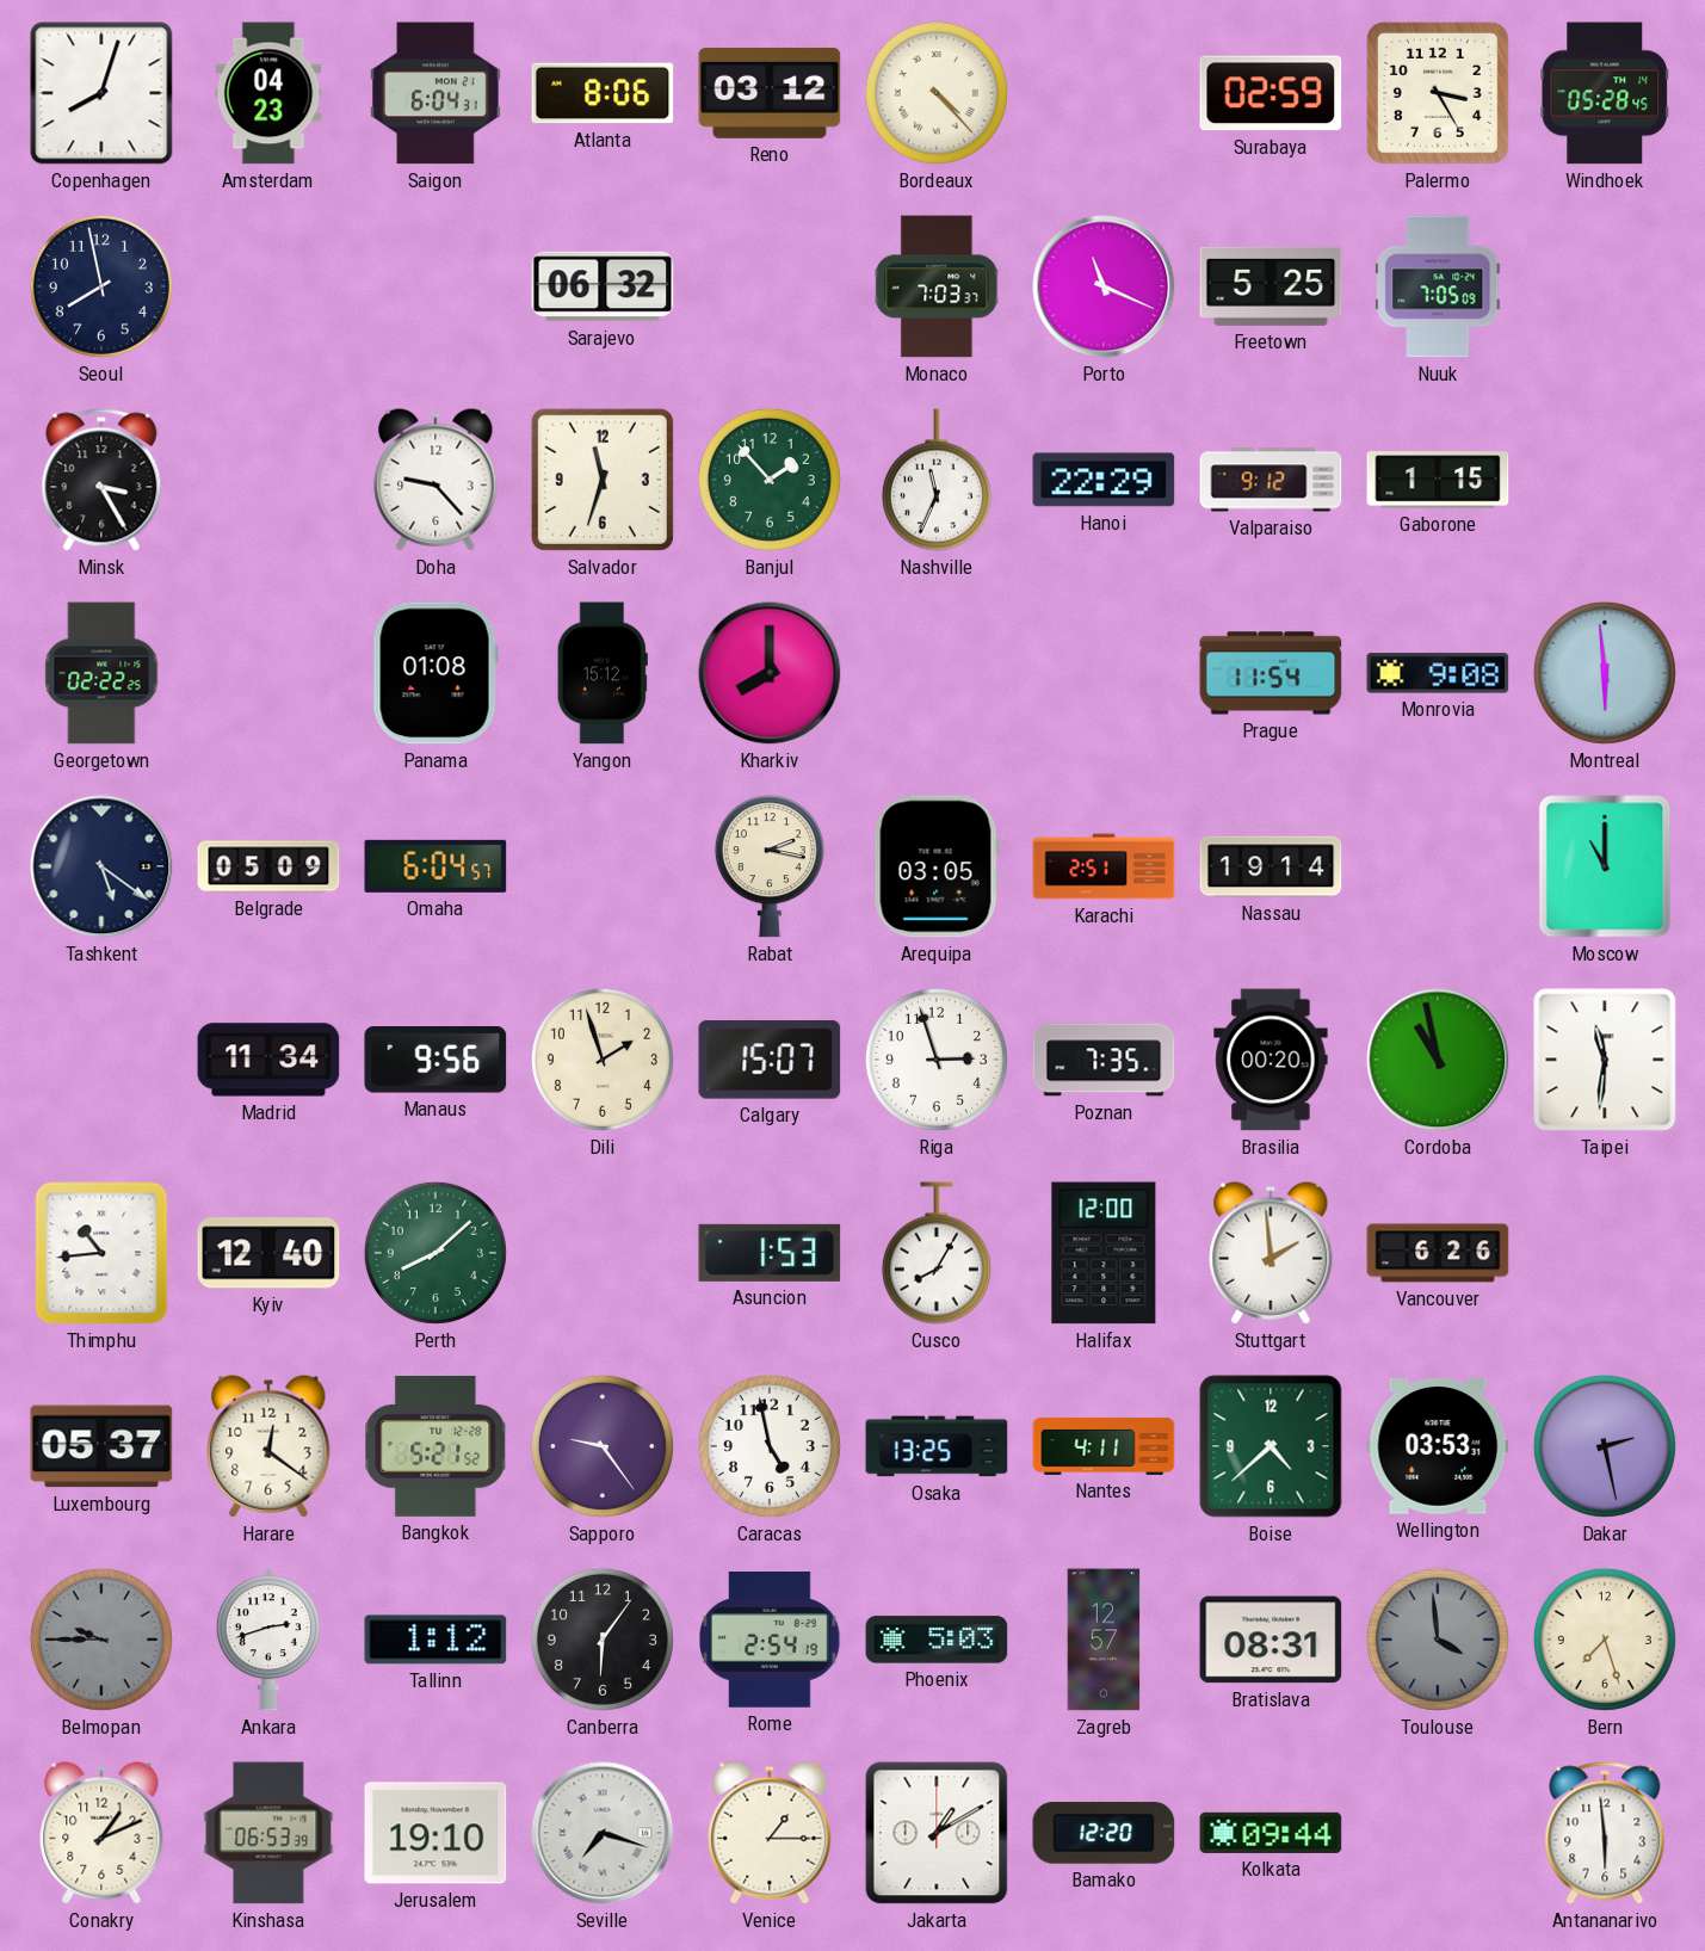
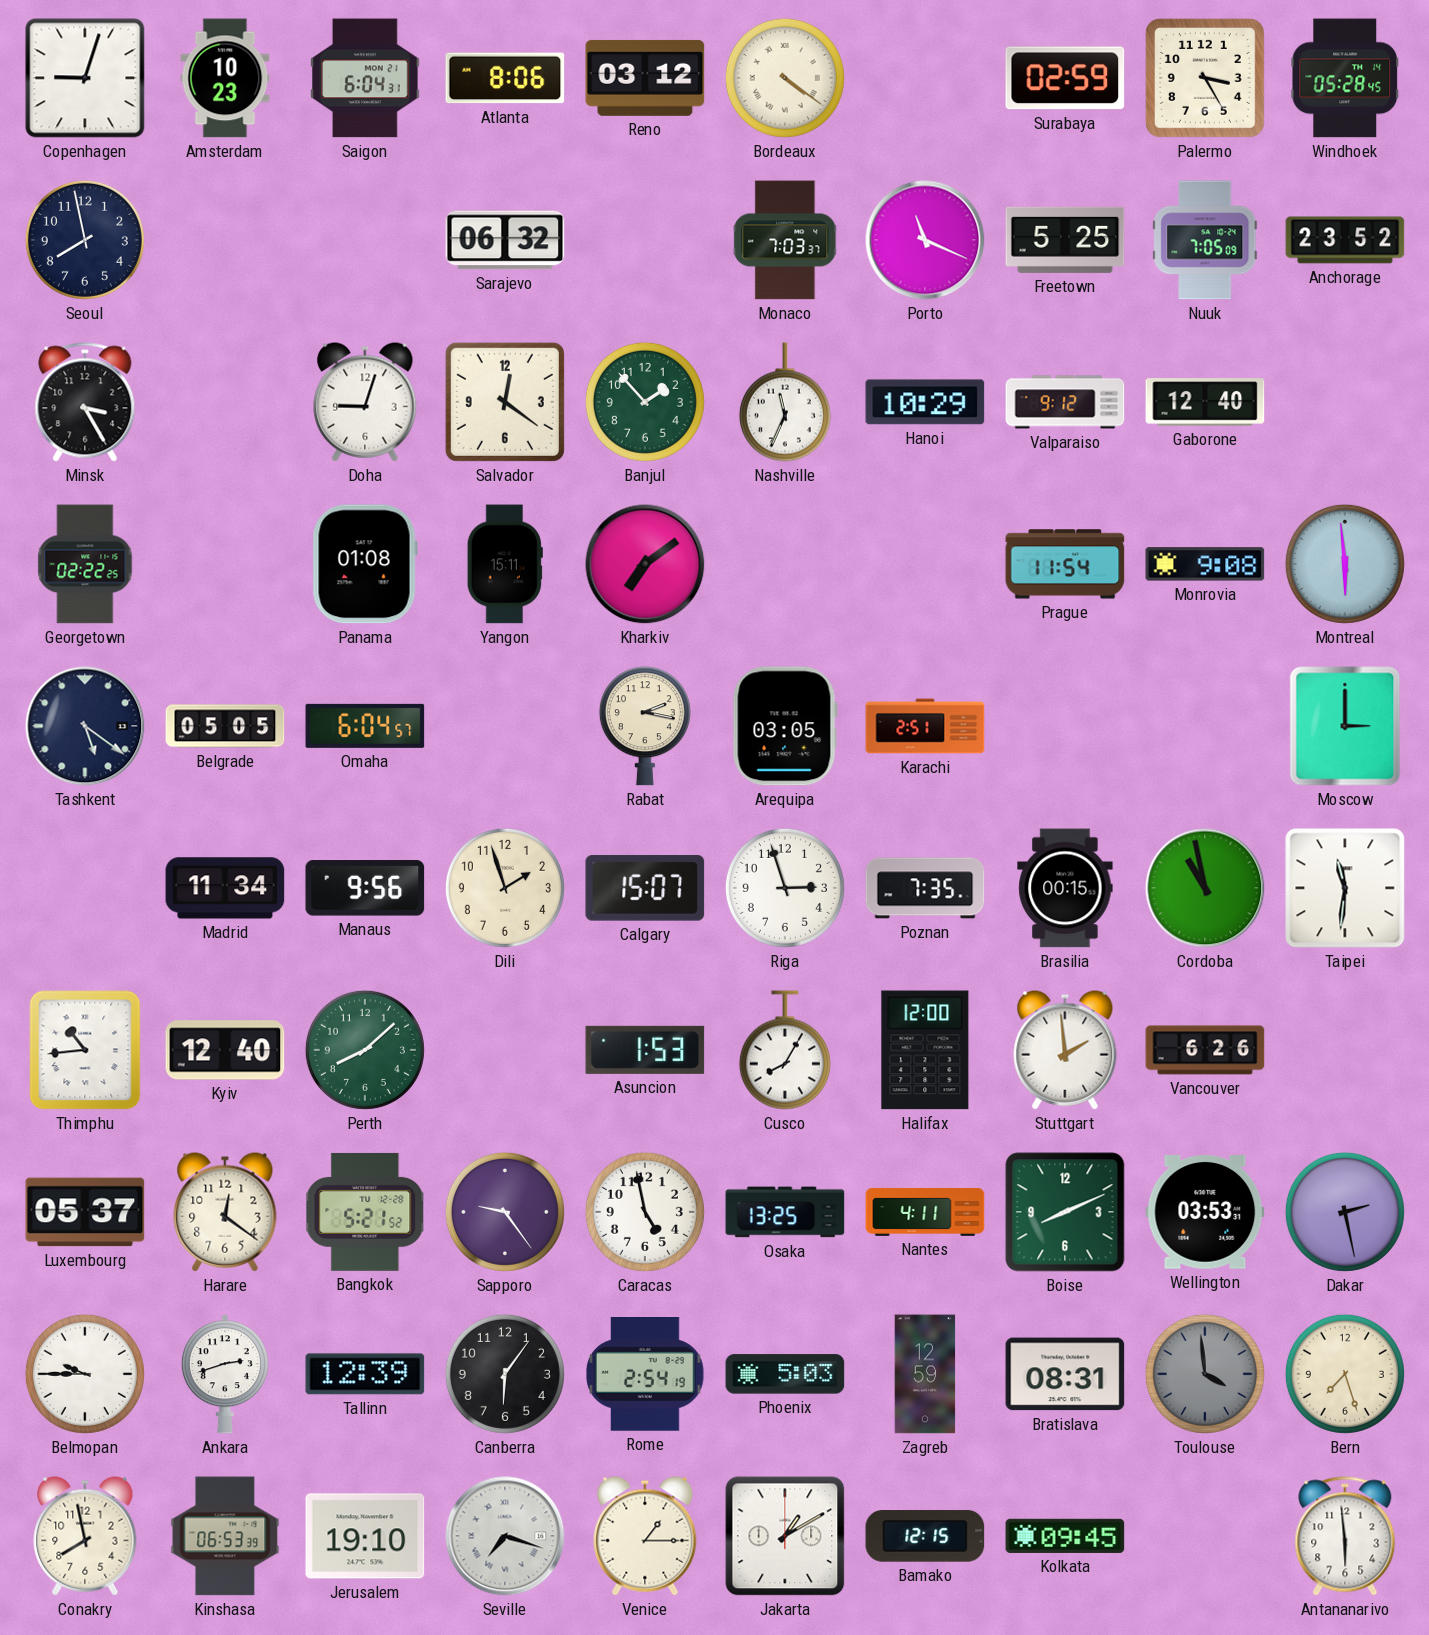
Copenhagen: 8:03 -> 9:03 (85, 78)
Amsterdam: 04:23 -> 10:23 (225, 78)
Bordeaux: 4:23 -> 4:21 (785, 78)
Anchorage: none -> 23:52 (1345, 240)
Doha: 9:23 -> 9:03 (365, 402)
Salvador: 11:33 -> 12:21 (505, 402)
Hanoi: 22:29 -> 10:29 (925, 402)
Gaborone: 1:15 -> 12:40 (1205, 402)
Yangon: 15:12 -> 15:11 (505, 564)
Kharkiv: 8:00 -> 7:09 (645, 564)
Belgrade: 05:09 -> 05:05 (225, 726)
Nassau: 19:14 -> none (1271, 866)
Moscow: 11:00 -> 3:00 (1345, 726)
Brasilia: 00:20 -> 00:15 (1065, 888)
Boise: 4:38 -> 8:11 (1065, 1212)
Belmopan dial: grey -> white (85, 1374)
Tallinn: 1:12 -> 12:39 (365, 1374)
Zagreb: 12:57 -> 12:59 (925, 1374)
Conakry: 1:11 -> 7:58 (85, 1536)
Bamako: 12:20 -> 12:15 (925, 1536)
Kolkata: 09:44 -> 09:45 (1065, 1536)
